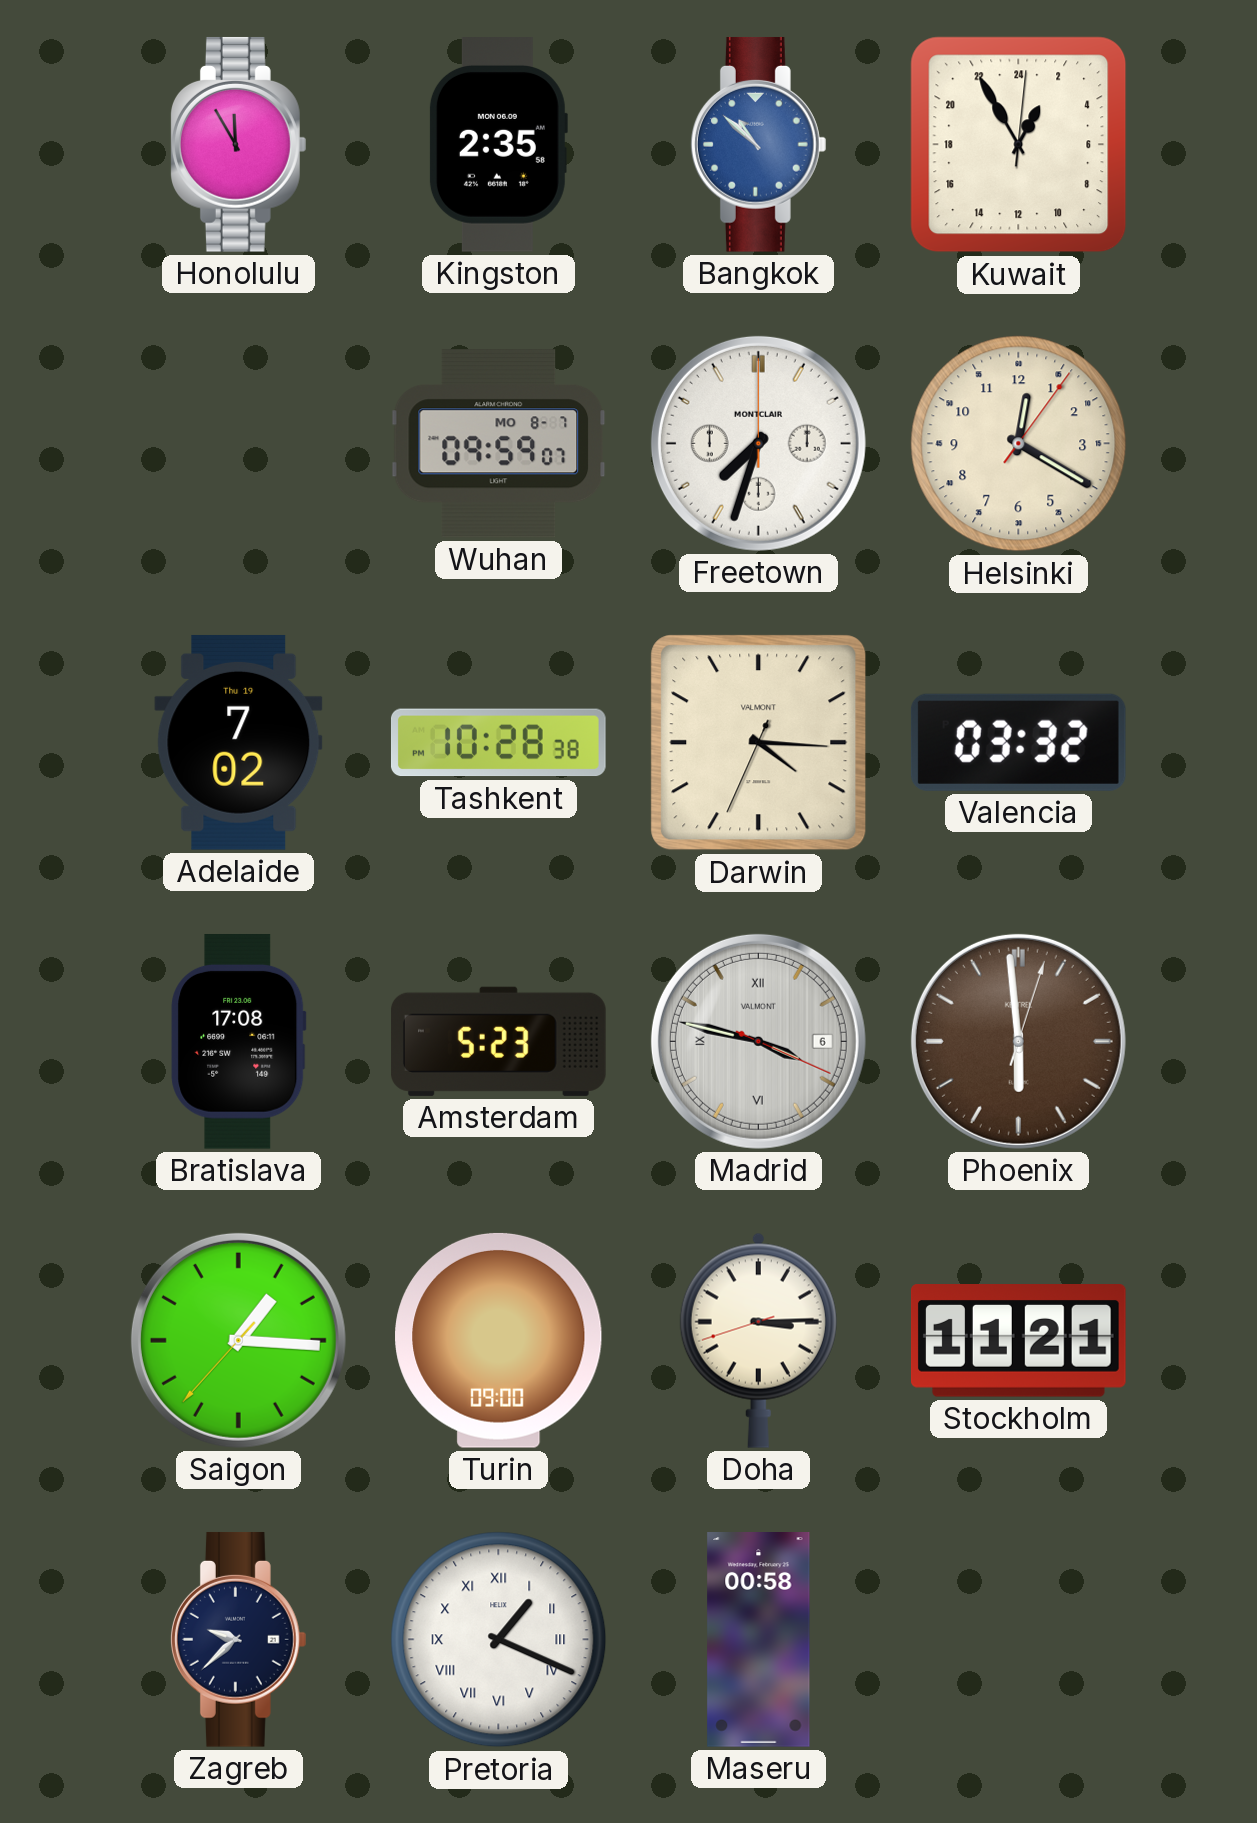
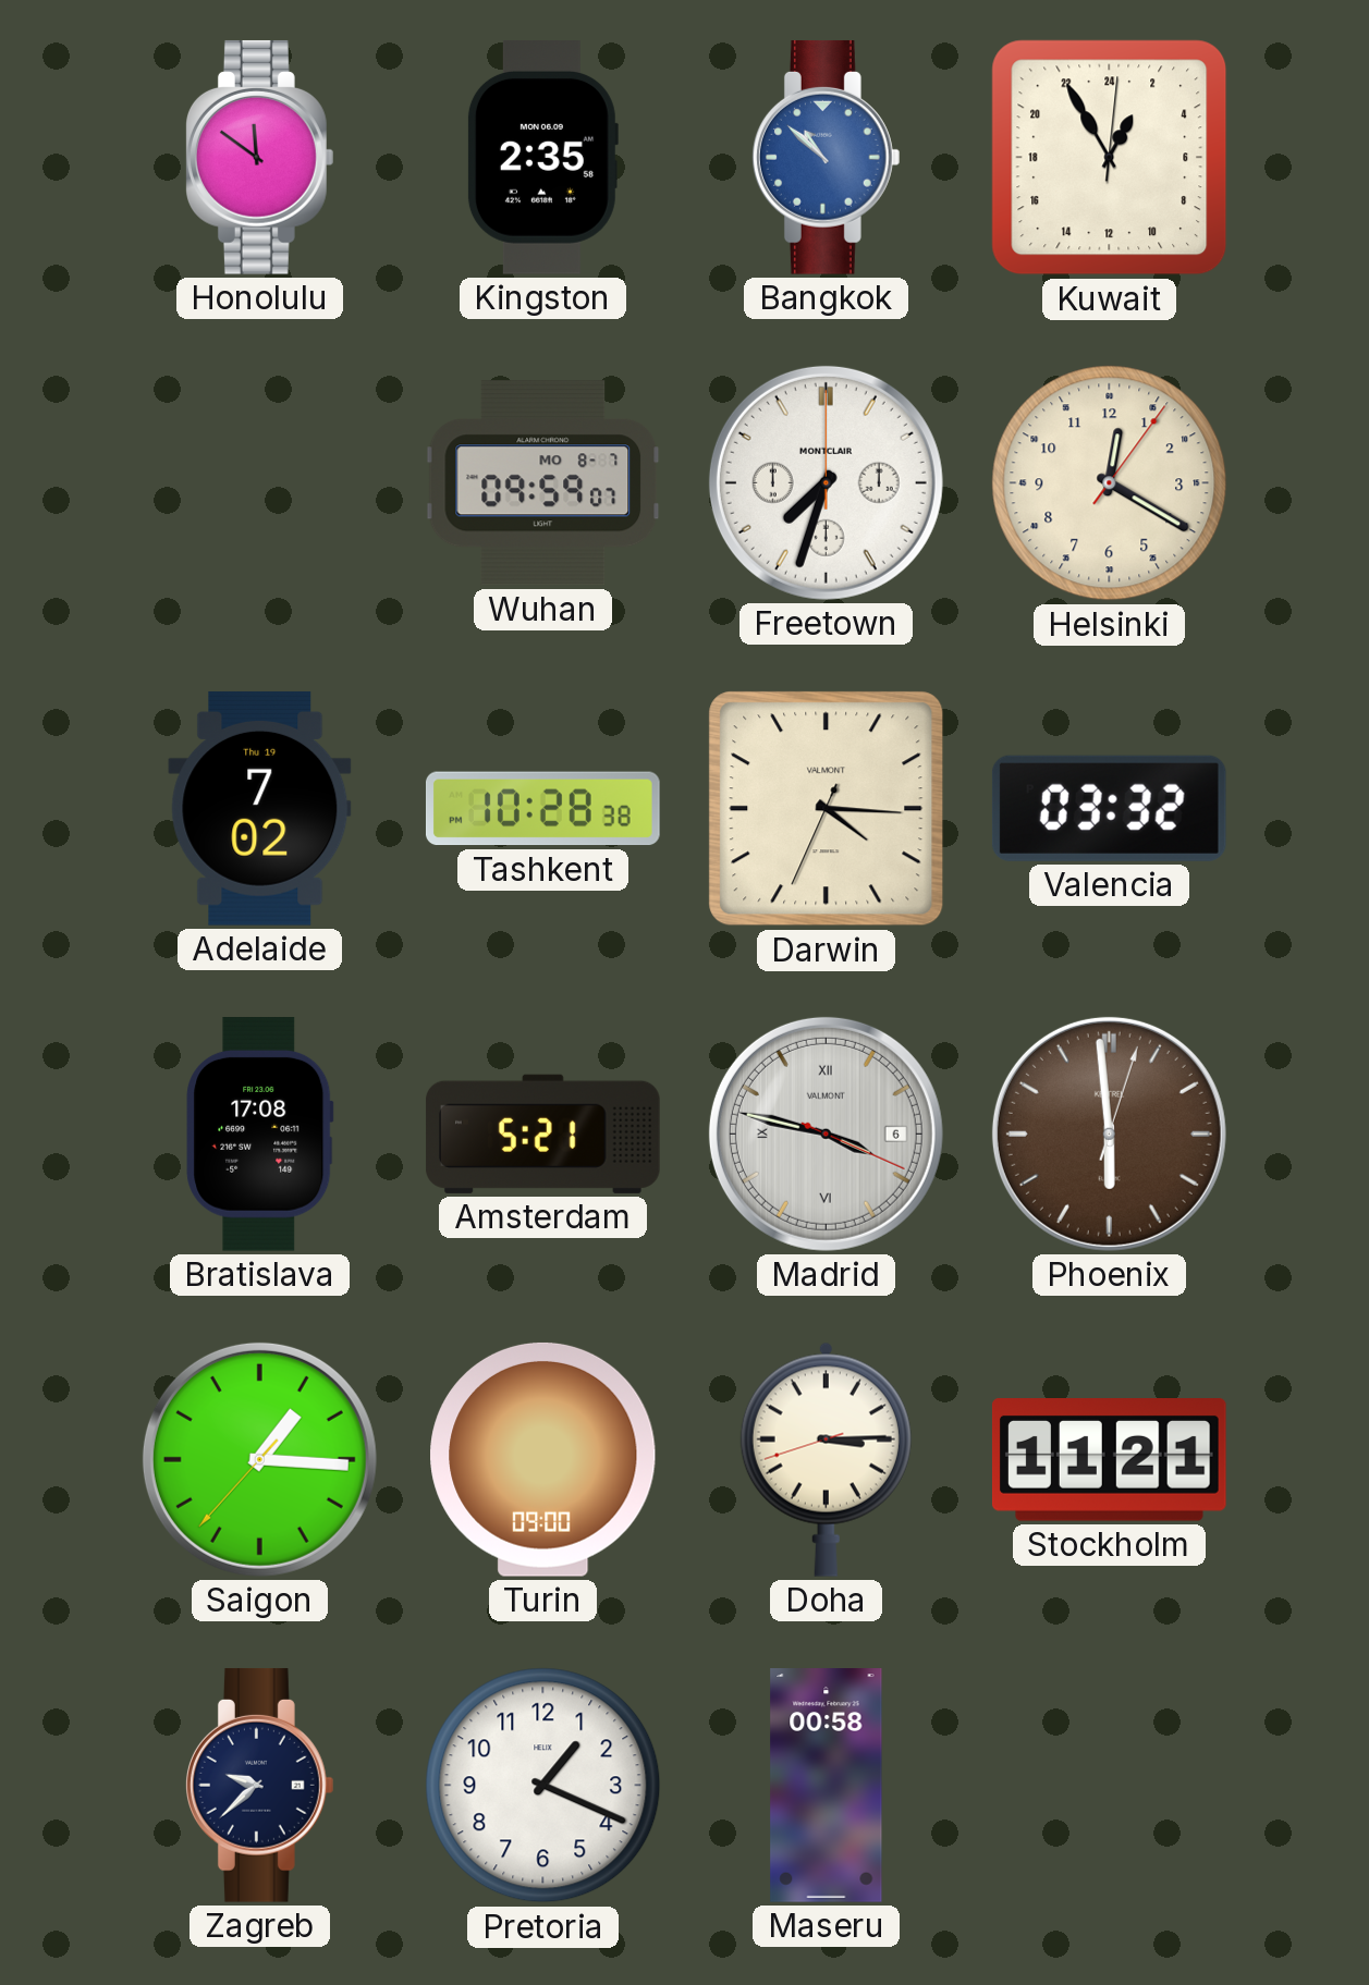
Honolulu: 11:55 -> 11:51 (259, 157)
Amsterdam: 5:23 -> 5:21 (542, 1134)
Pretoria numerals: Roman -> Arabic (543, 1786)
